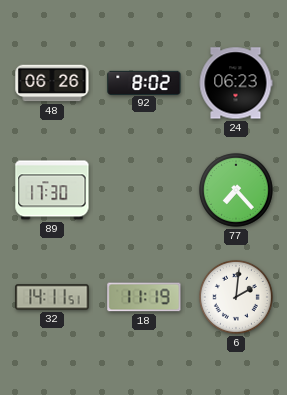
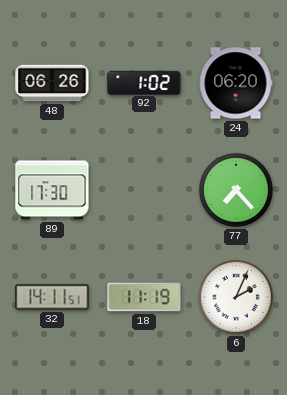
92: 8:02 -> 1:02 (144, 82)
24: 06:23 -> 06:20 (236, 83)
6: 2:01 -> 2:04 (236, 297)
